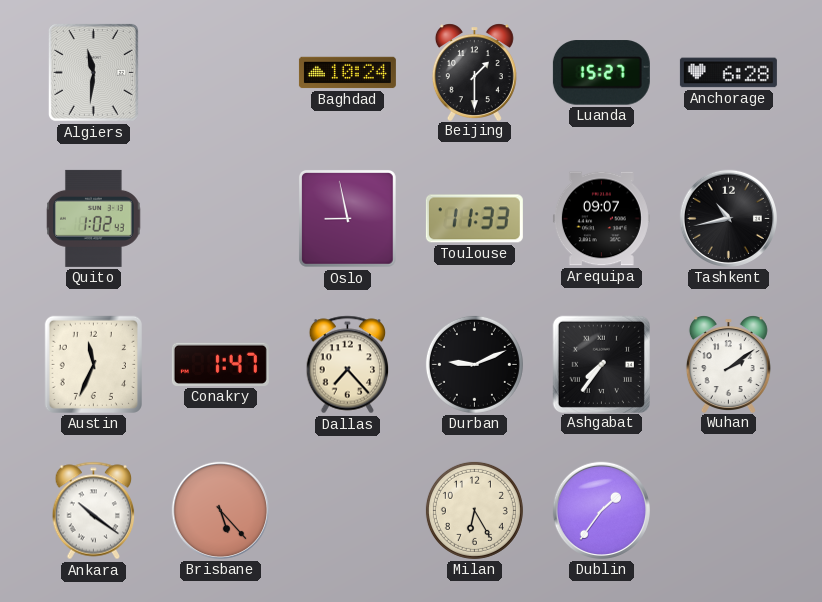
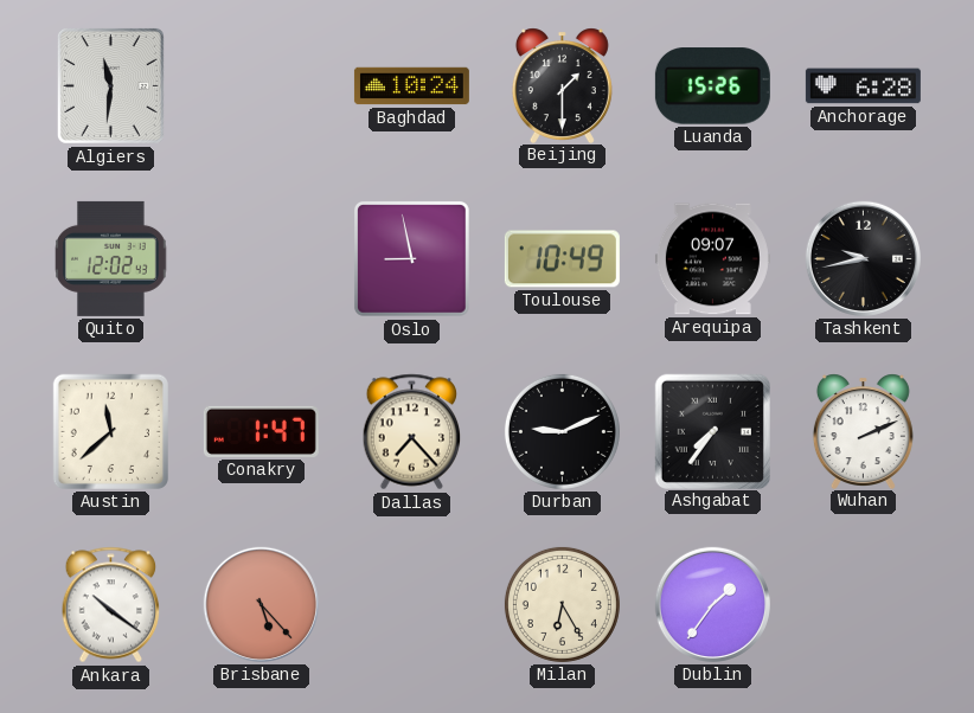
Luanda: 15:27 -> 15:26 (712, 86)
Quito: 1:02 -> 12:02 (111, 258)
Toulouse: 11:33 -> 10:49 (562, 259)
Tashkent: 10:43 -> 9:43 (863, 258)
Austin: 11:34 -> 11:38 (110, 431)
Wuhan: 2:09 -> 2:11 (863, 431)
